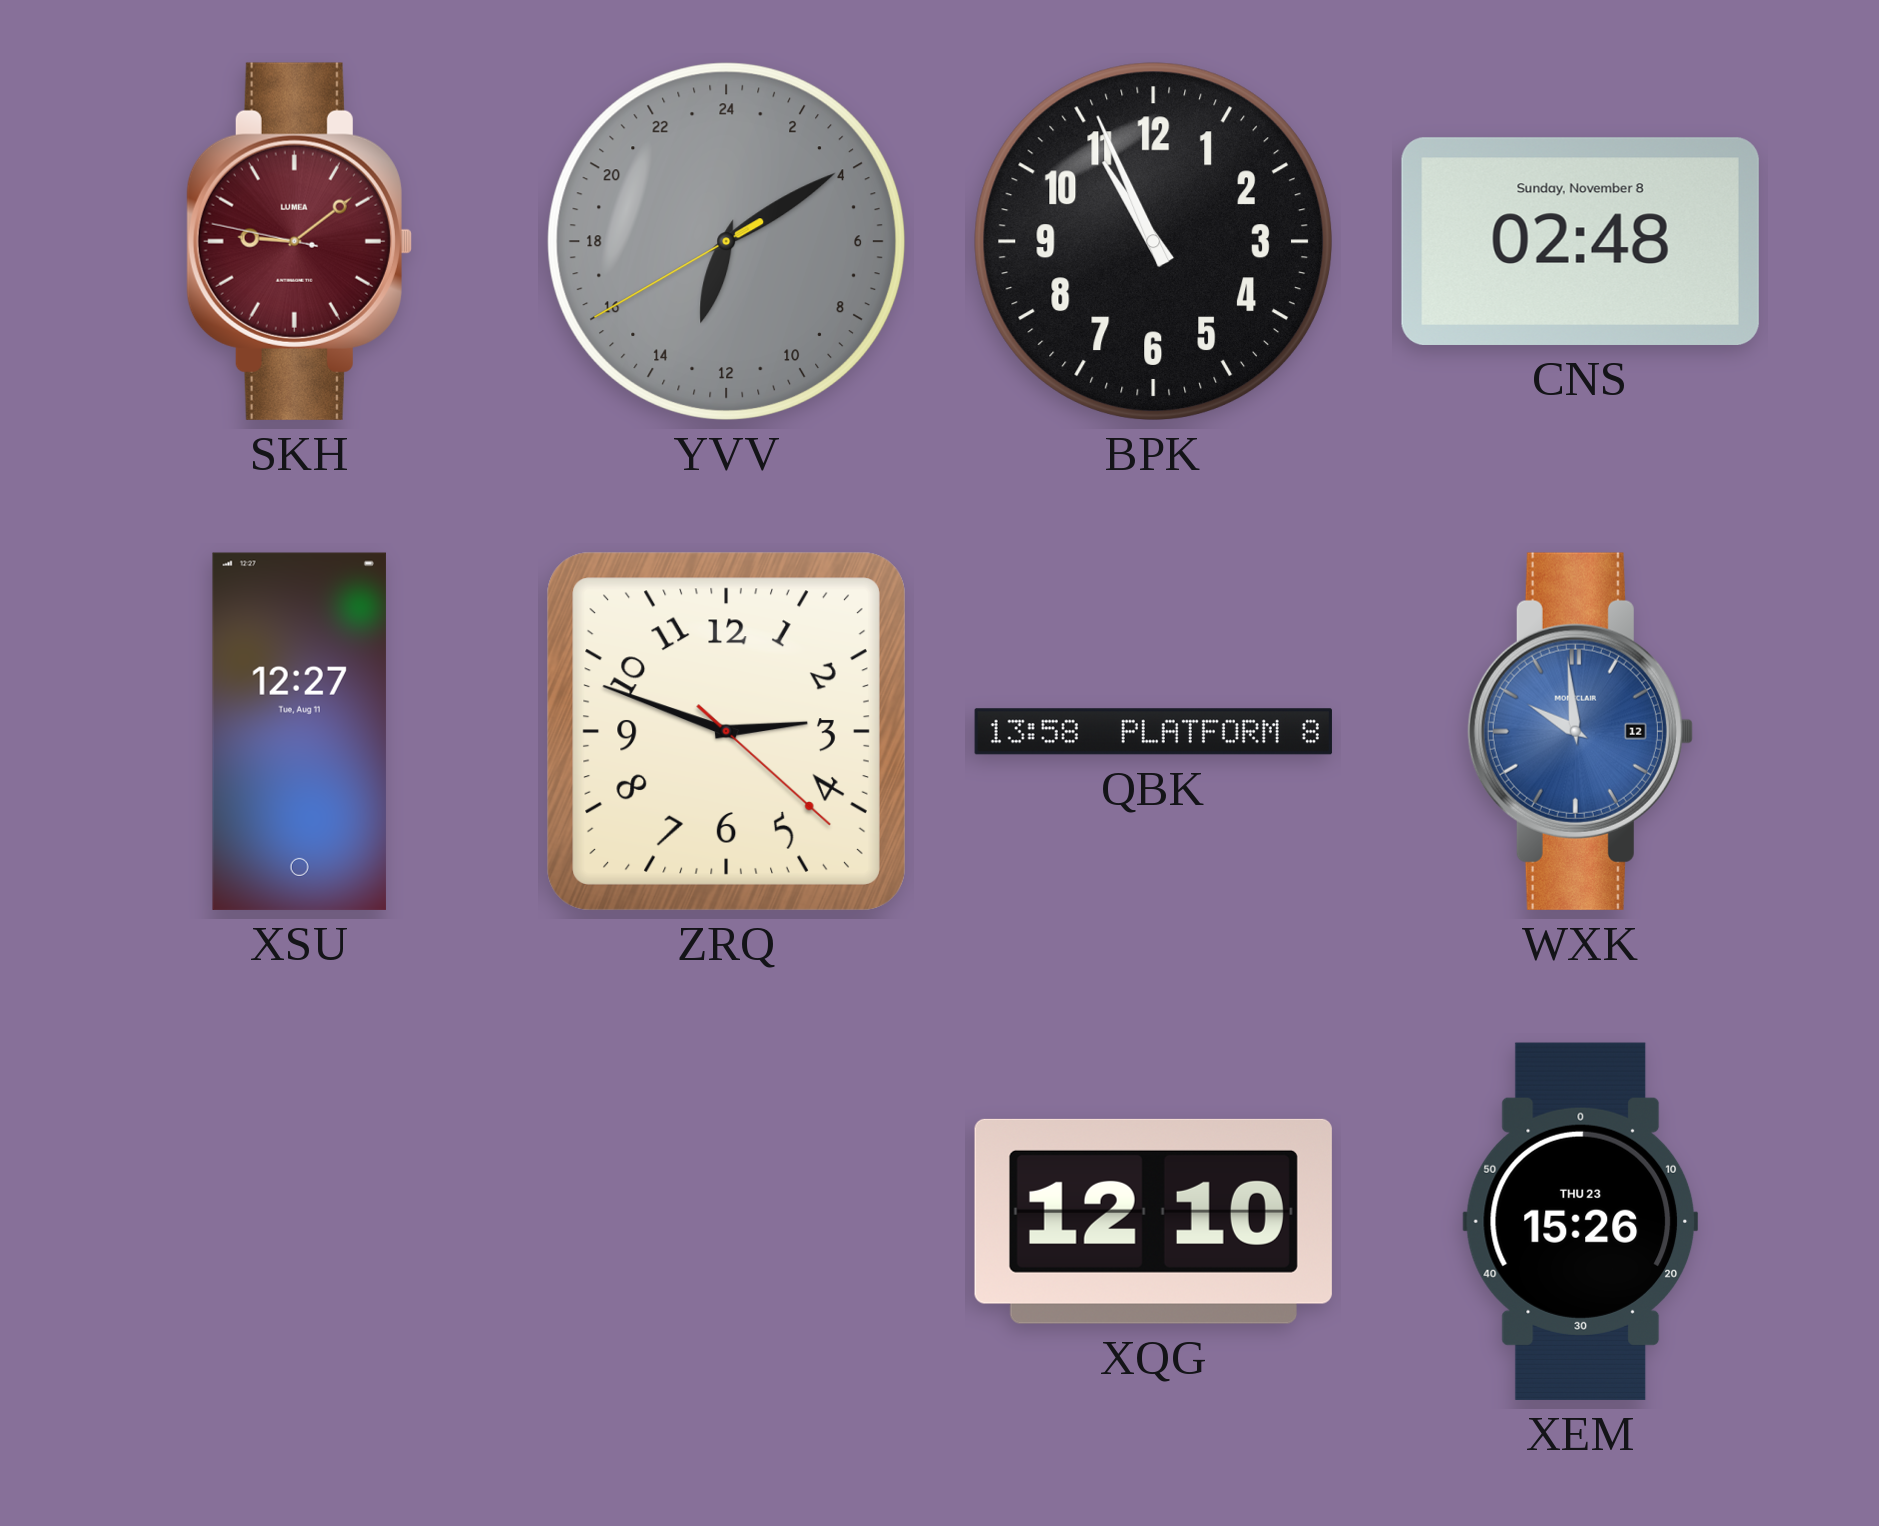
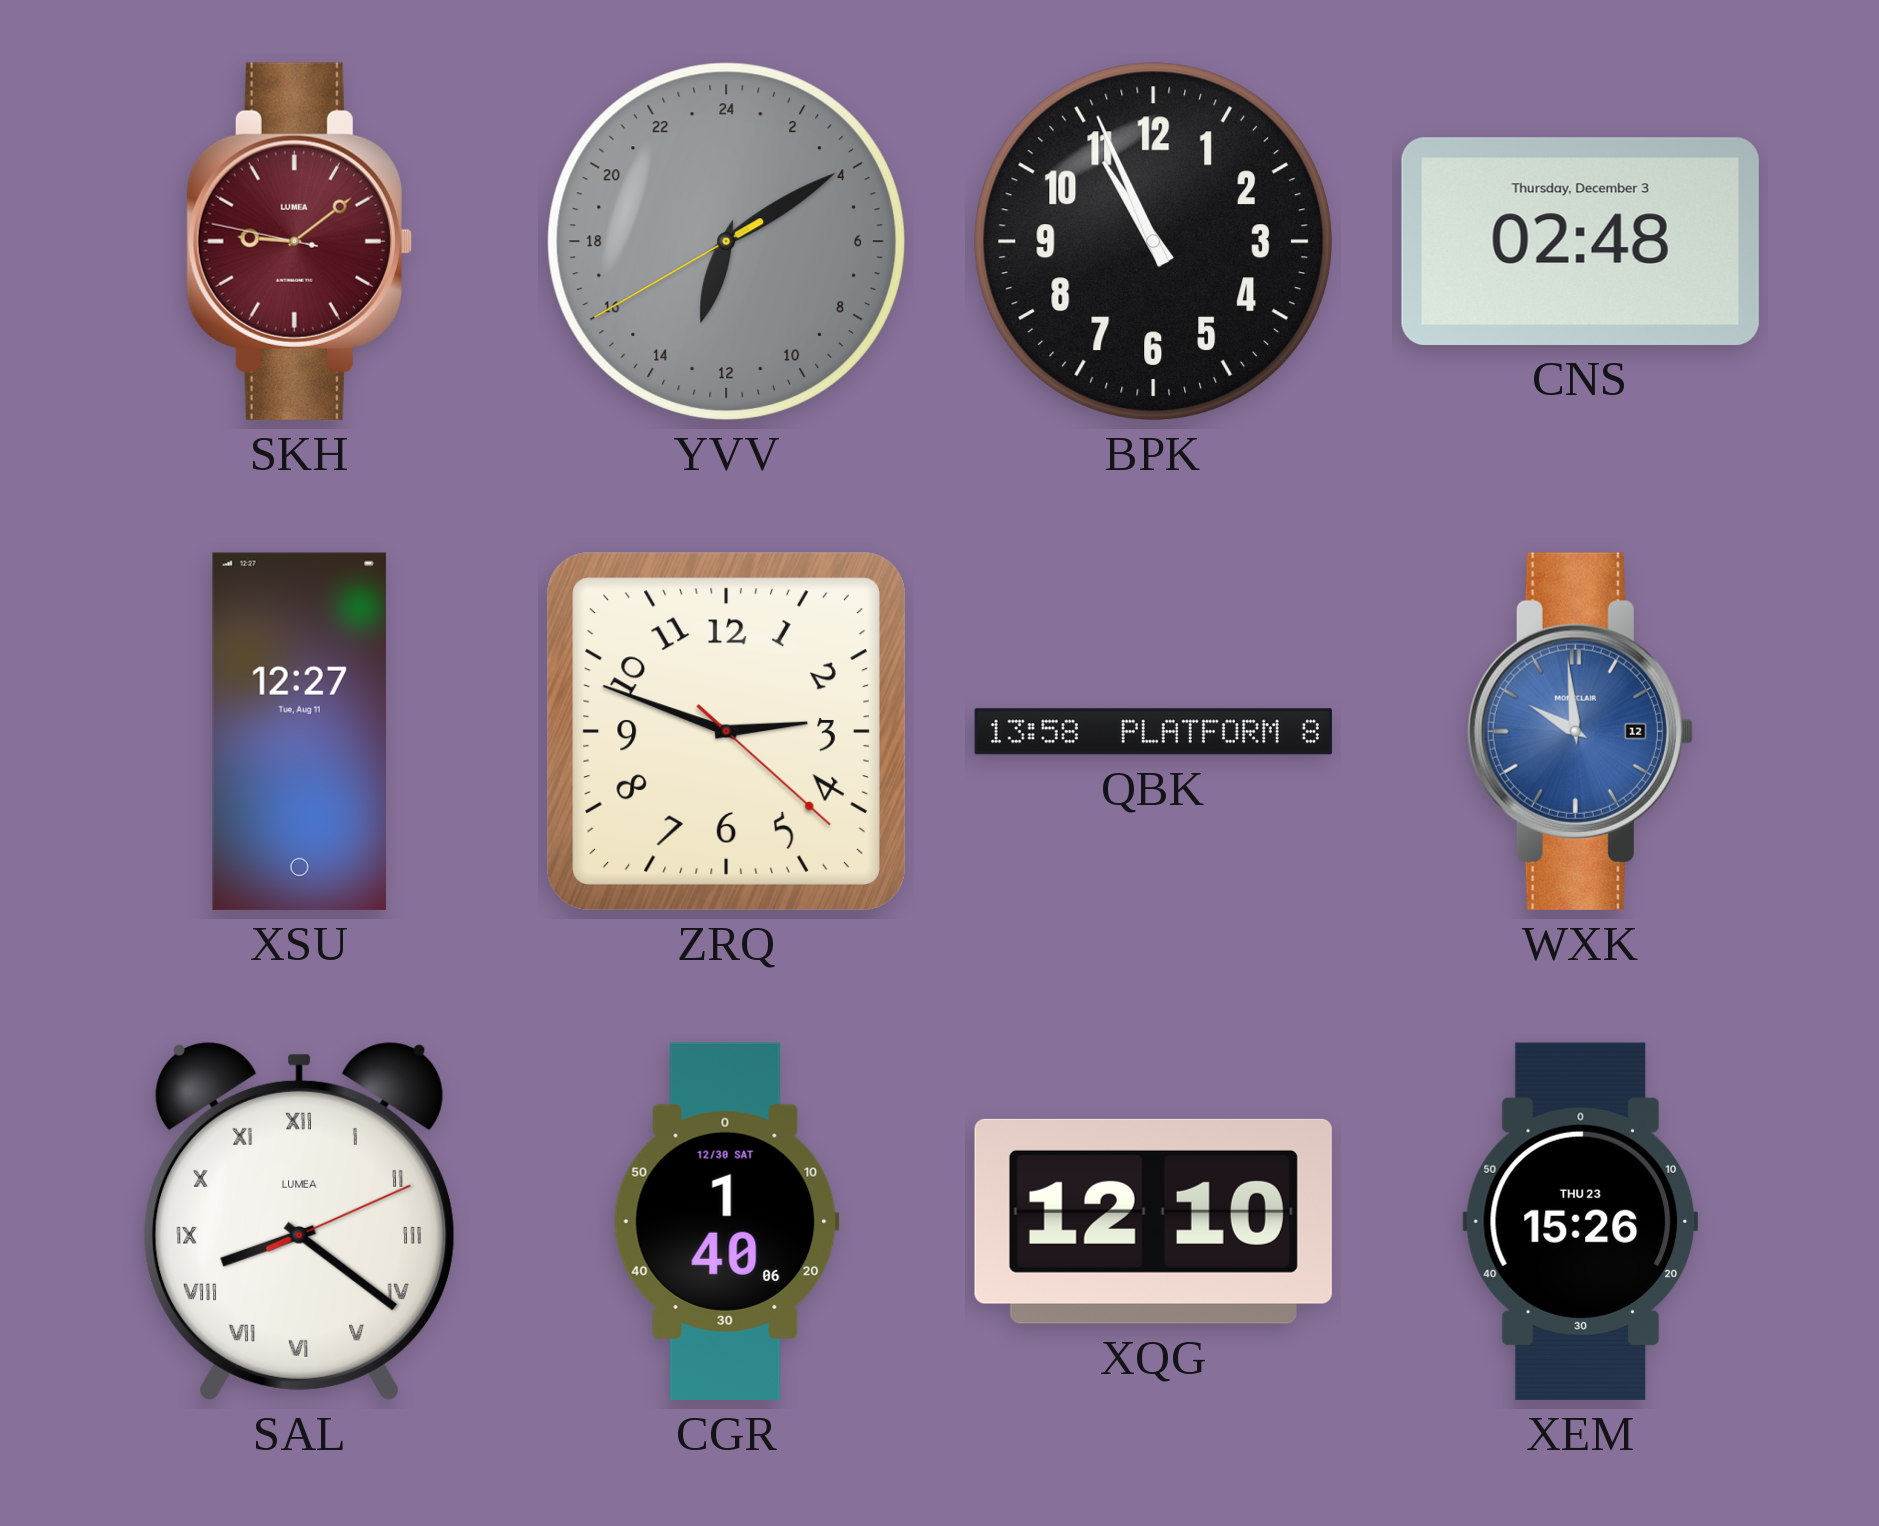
CNS date: Sunday, November 8 -> Thursday, December 3 (1580, 241)
SAL: none -> 8:21 (299, 1221)
CGR: none -> 1:40 (726, 1221)
